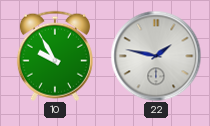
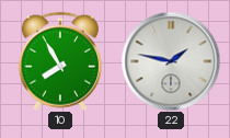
10: 9:55 -> 7:55 (60, 61)
